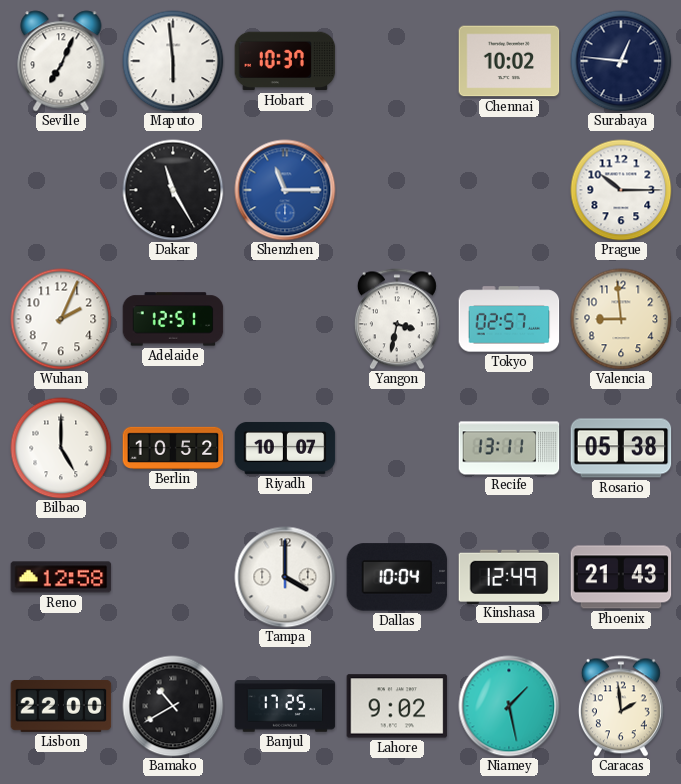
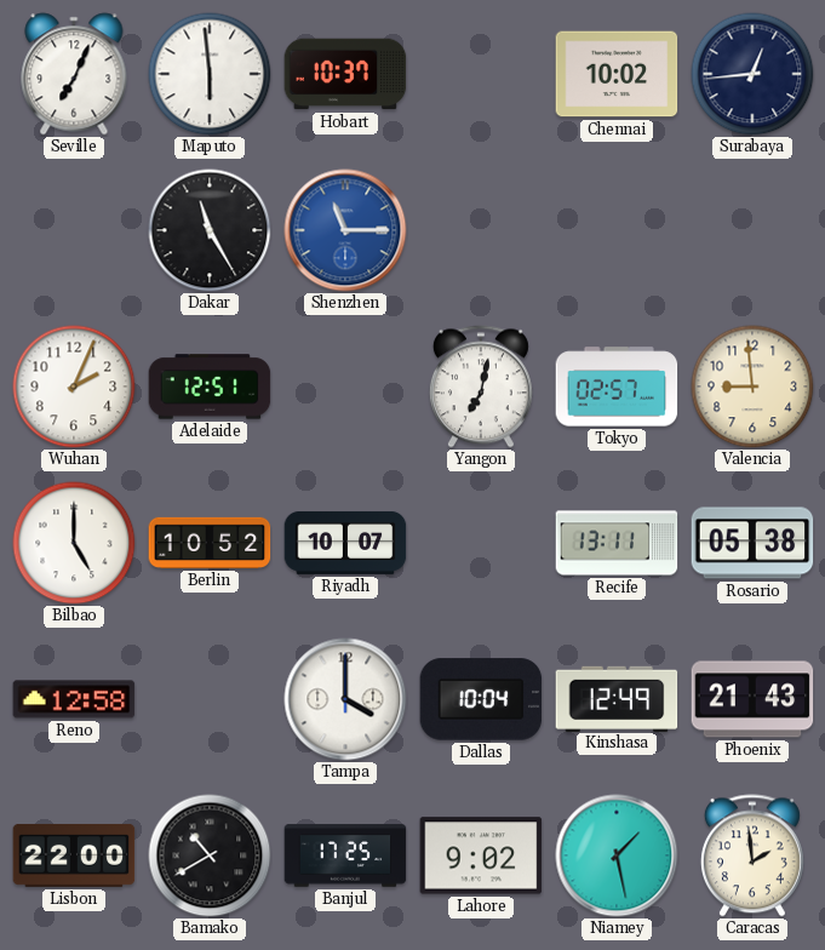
Surabaya: 12:46 -> 12:44 (752, 74)
Prague: 10:15 -> none (621, 190)
Yangon: 3:32 -> 7:02 (481, 387)
